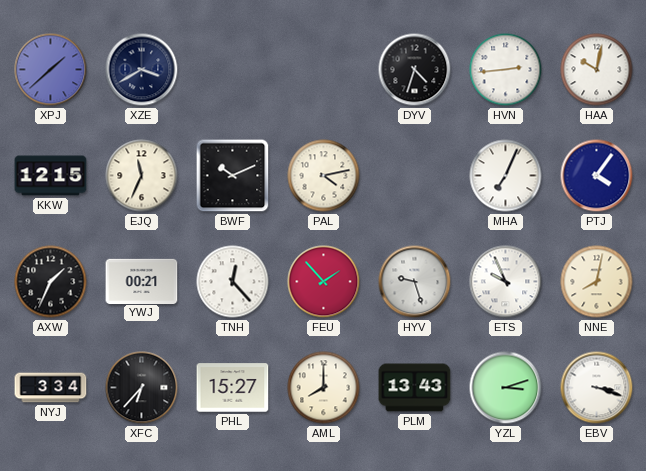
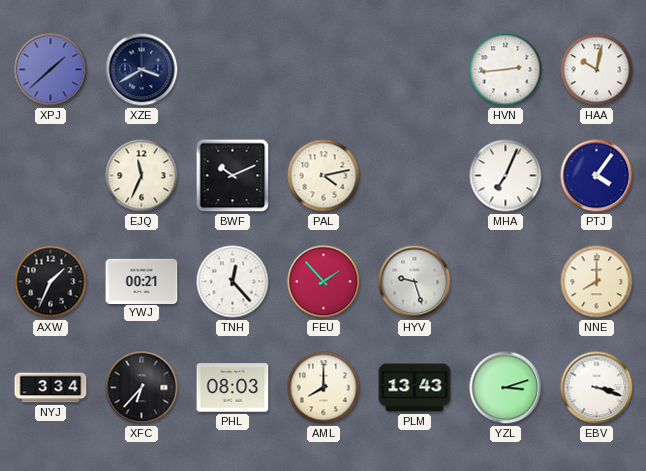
DYV: 4:33 -> none (415, 70)
KKW: 12:15 -> none (51, 176)
ETS: 9:56 -> none (506, 282)
NNE: 8:02 -> 8:00 (597, 282)
PHL: 15:27 -> 08:03 (233, 388)
